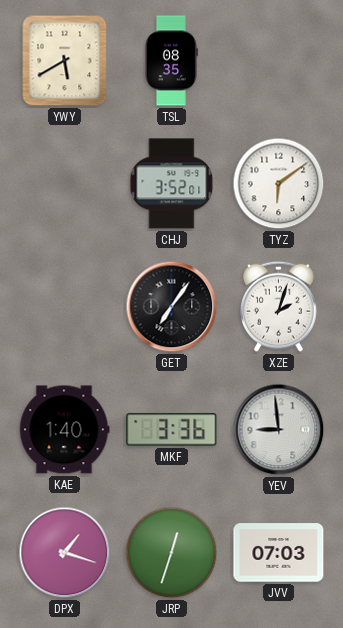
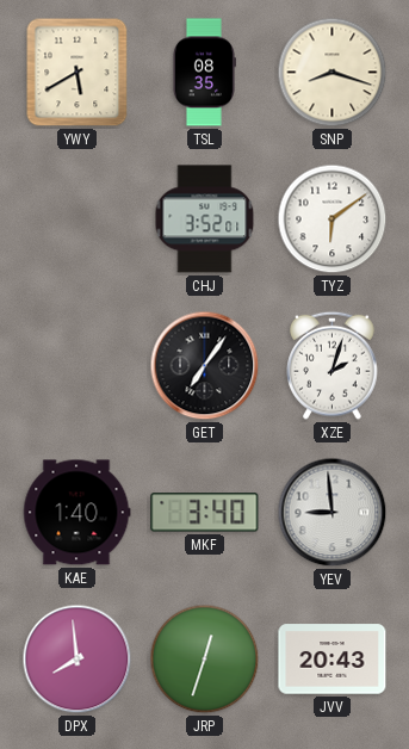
SNP: none -> 8:18 (333, 73)
MKF: 3:36 -> 3:40 (205, 513)
DPX: 1:18 -> 7:59 (78, 660)
JVV: 07:03 -> 20:43 (333, 660)
